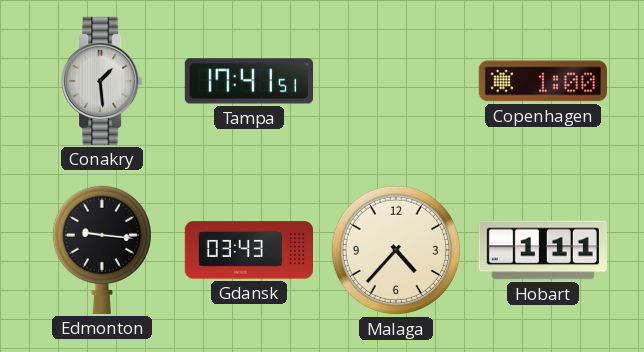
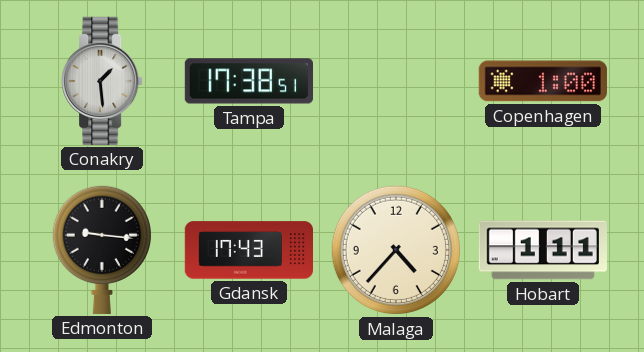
Tampa: 17:41 -> 17:38 (248, 81)
Gdansk: 03:43 -> 17:43 (249, 250)
